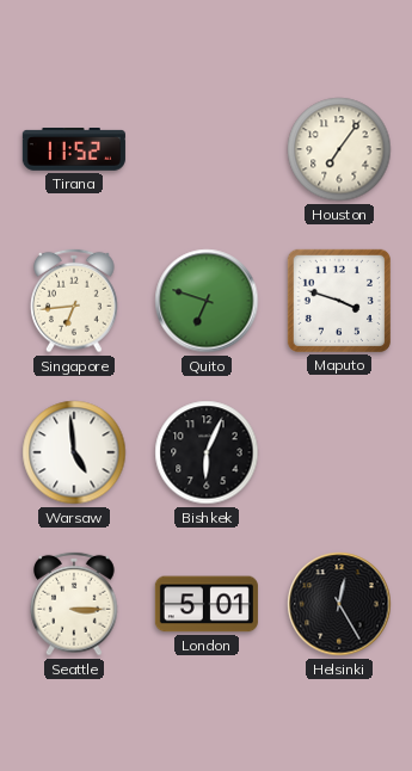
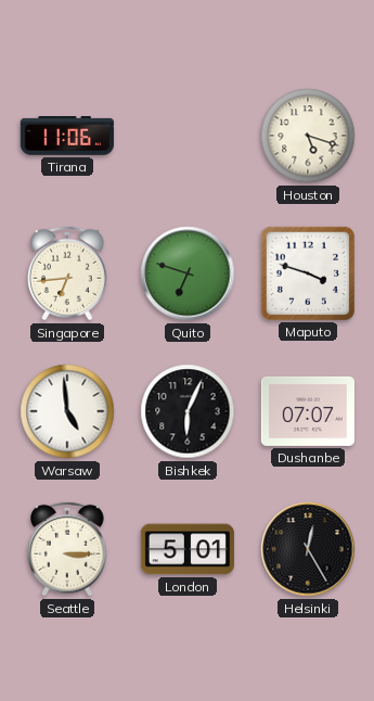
Tirana: 11:52 -> 11:06 (67, 137)
Houston: 7:06 -> 5:18 (308, 136)
Dushanbe: none -> 07:07 (308, 411)
